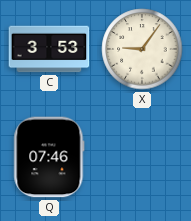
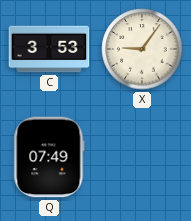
Q: 07:46 -> 07:49 (49, 157)
